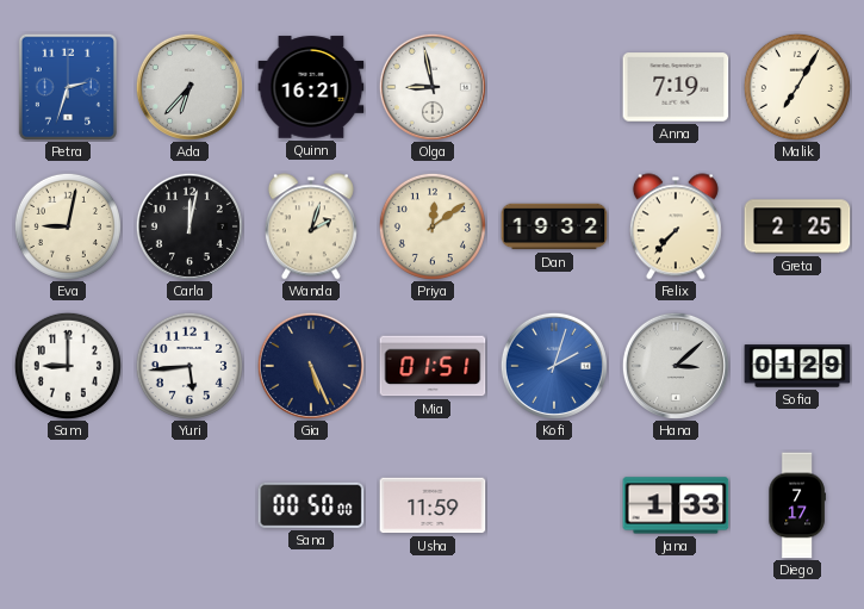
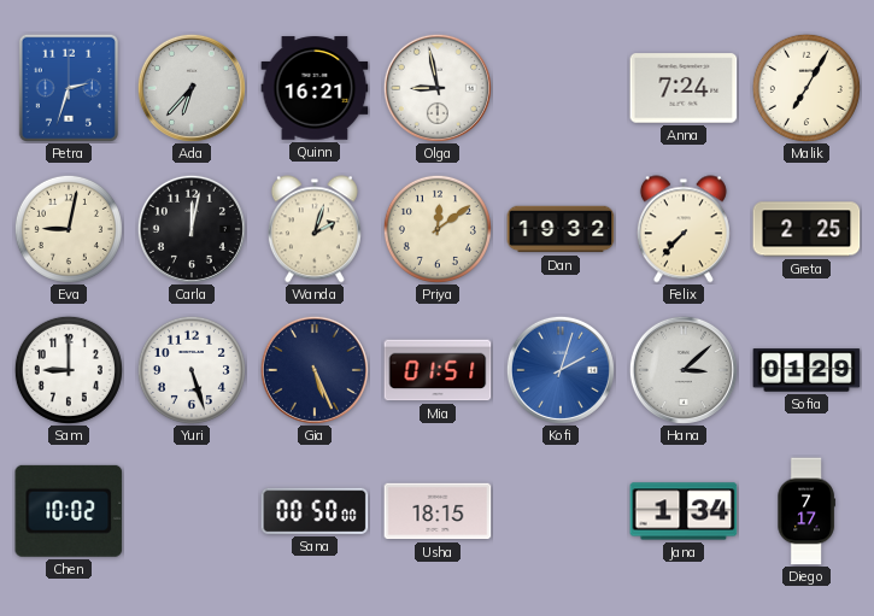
Anna: 7:19 -> 7:24 (684, 88)
Yuri: 5:44 -> 5:27 (192, 370)
Chen: none -> 10:02 (69, 511)
Usha: 11:59 -> 18:15 (438, 511)
Jana: 1:33 -> 1:34 (684, 511)
